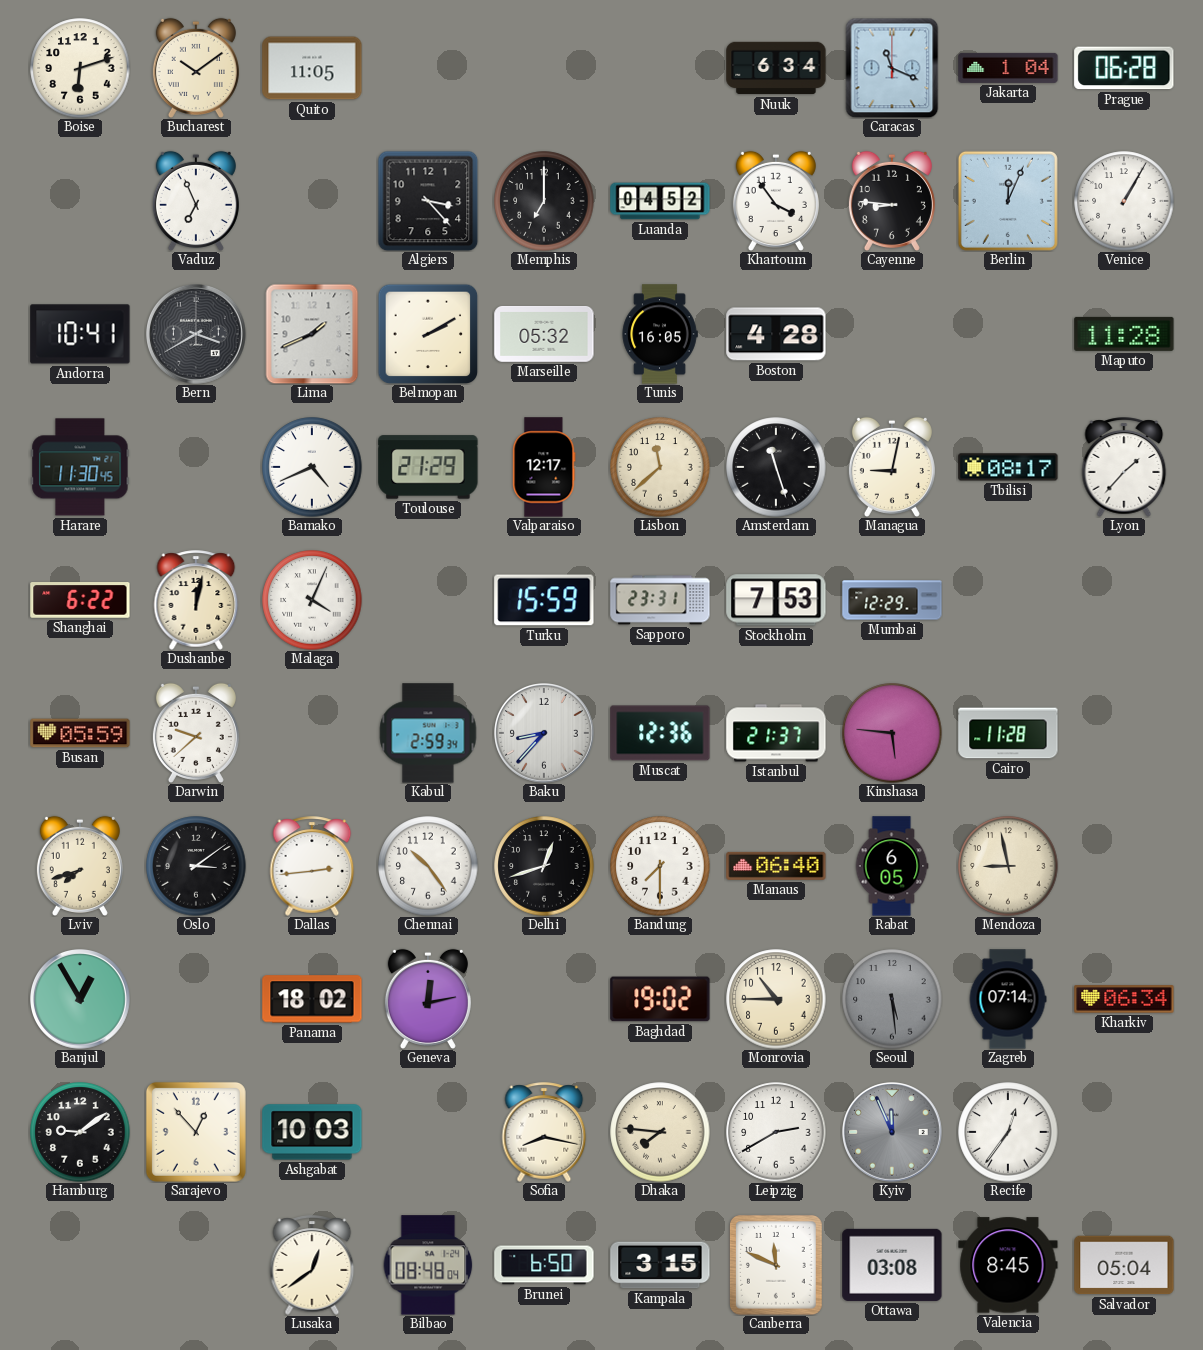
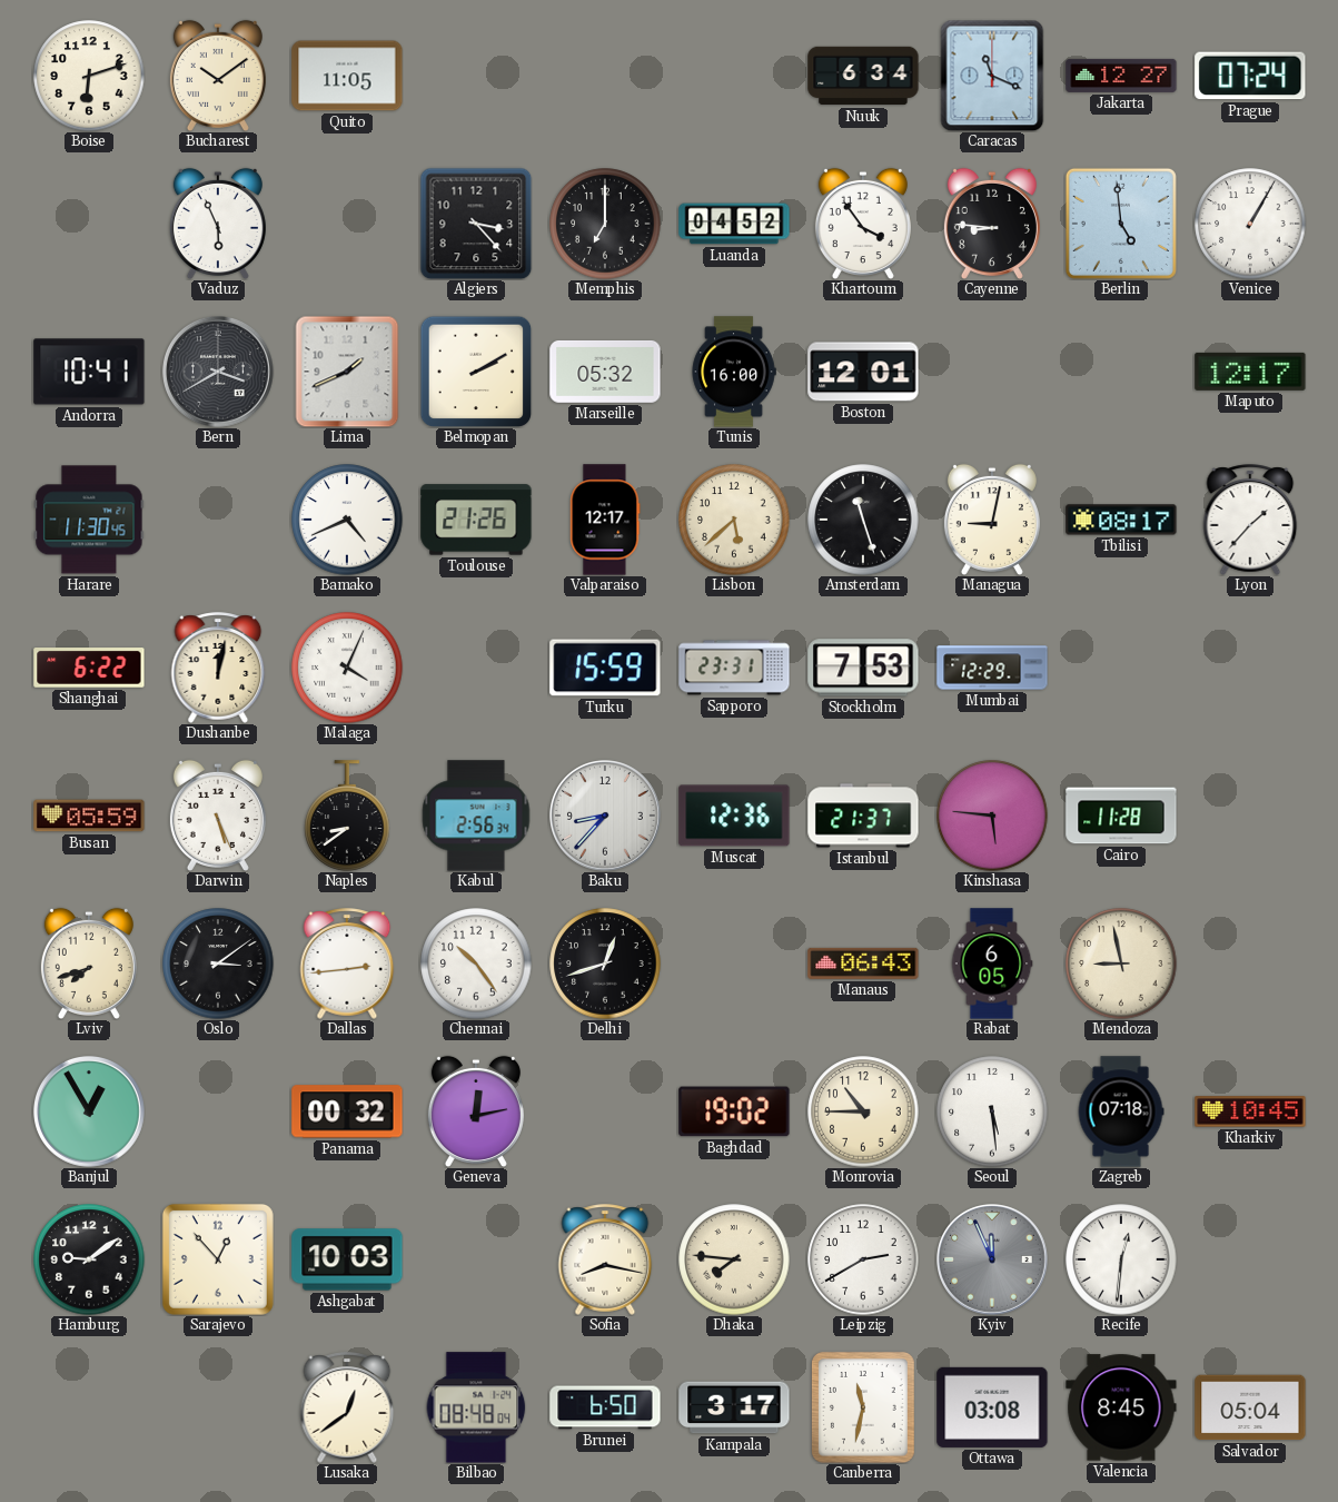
Jakarta: 1:04 -> 12:27 (1121, 76)
Prague: 06:28 -> 07:24 (1250, 76)
Vaduz: 6:56 -> 5:56 (218, 223)
Berlin: 12:04 -> 4:59 (1121, 224)
Tunis: 16:05 -> 16:00 (734, 372)
Boston: 4:28 -> 12:01 (863, 372)
Maputo: 11:28 -> 12:17 (1250, 372)
Toulouse: 21:29 -> 21:26 (476, 520)
Lisbon: 11:38 -> 5:38 (734, 520)
Darwin: 9:38 -> 5:26 (218, 814)
Naples: none -> 8:39 (347, 816)
Kabul: 2:59 -> 2:56 (476, 816)
Bandung: 7:30 -> none (660, 866)
Manaus: 06:40 -> 06:43 (863, 964)
Panama: 18:02 -> 00:32 (347, 1111)
Seoul dial: grey -> white (992, 1111)
Zagreb: 07:14 -> 07:18 (1121, 1111)
Kharkiv: 06:34 -> 10:45 (1250, 1111)
Recife: 12:36 -> 12:31 (1121, 1259)
Kampala: 3:15 -> 3:17 (734, 1407)
Canberra: 11:49 -> 11:32 (864, 1409)
